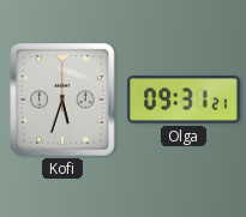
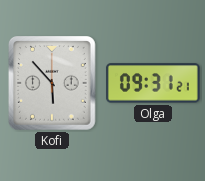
Kofi: 5:33 -> 5:53 (52, 84)
